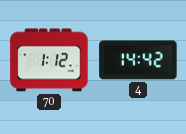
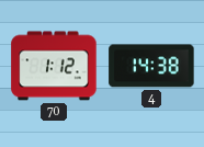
4: 14:42 -> 14:38 (151, 66)
